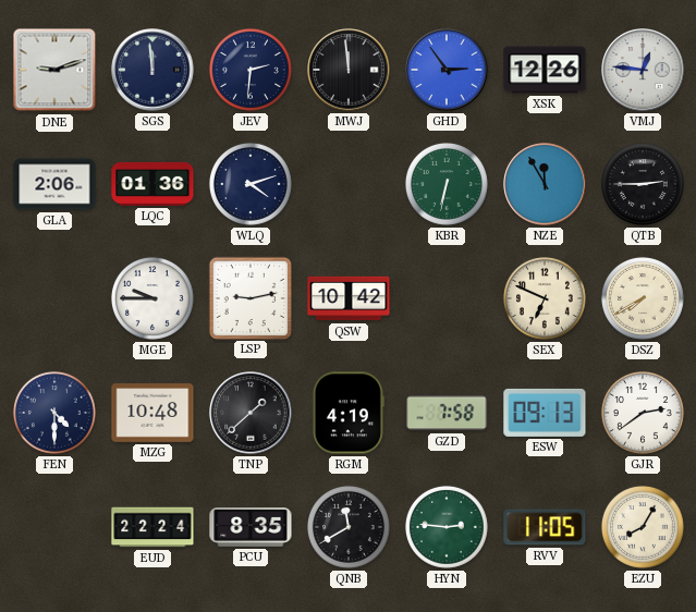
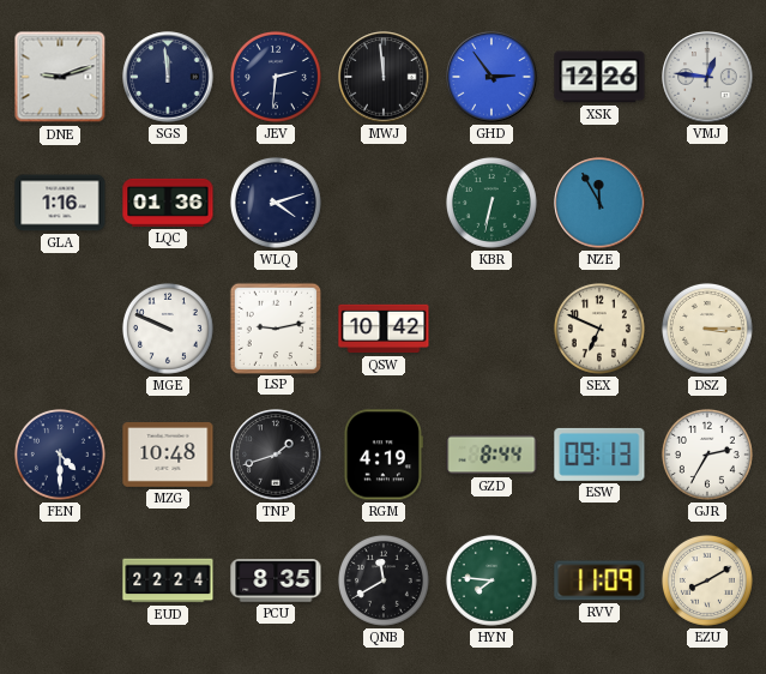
GLA: 2:06 -> 1:16 (60, 203)
QTB: 2:45 -> none (643, 184)
MGE: 9:45 -> 9:49 (168, 329)
DSZ: 7:40 -> 3:15 (707, 329)
TNP: 1:38 -> 1:42 (276, 455)
GZD: 7:58 -> 8:44 (491, 455)
GJR: 2:39 -> 2:35 (707, 455)
HYN: 2:46 -> 7:46 (491, 580)
RVV: 11:05 -> 11:09 (599, 580)
EZU: 8:05 -> 8:10 (707, 580)
